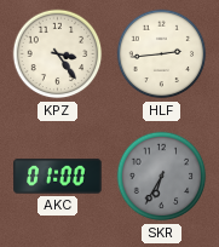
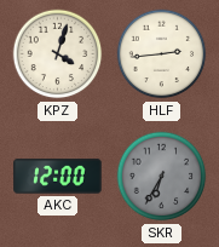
KPZ: 3:24 -> 4:03 (58, 54)
AKC: 01:00 -> 12:00 (58, 177)
